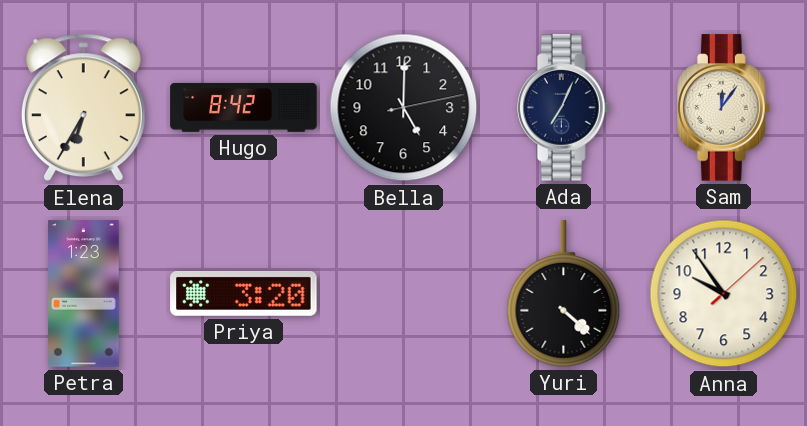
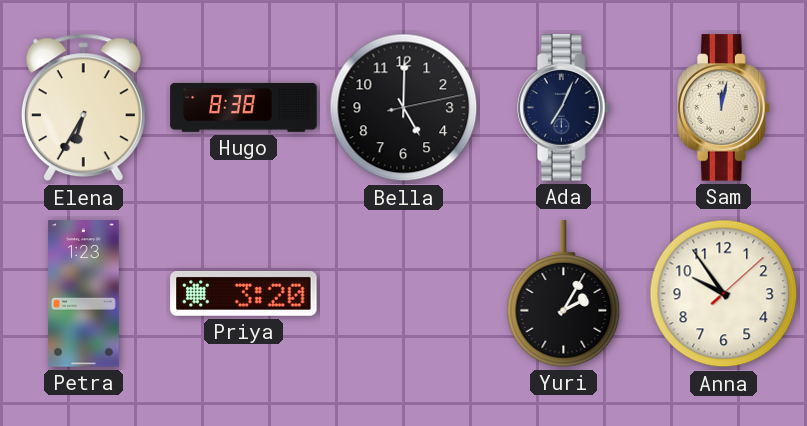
Hugo: 8:42 -> 8:38 (244, 107)
Sam: 12:06 -> 12:02 (724, 108)
Yuri: 4:22 -> 2:05 (564, 294)
